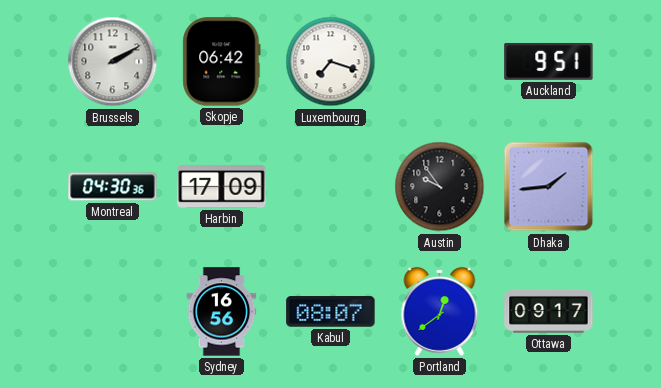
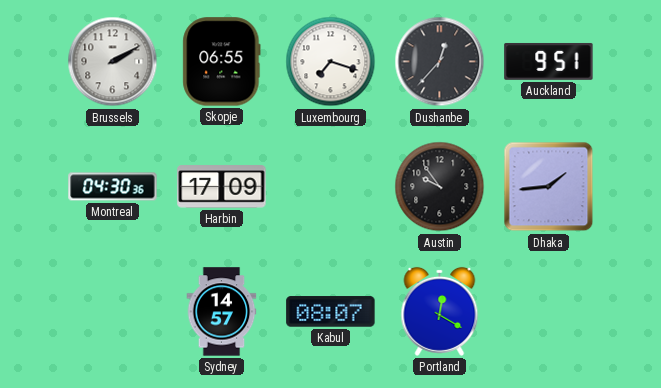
Skopje: 06:42 -> 06:55 (222, 62)
Dushanbe: none -> 12:37 (440, 62)
Sydney: 16:56 -> 14:57 (222, 312)
Portland: 12:39 -> 12:20 (440, 311)
Ottawa: 09:17 -> none (549, 311)
